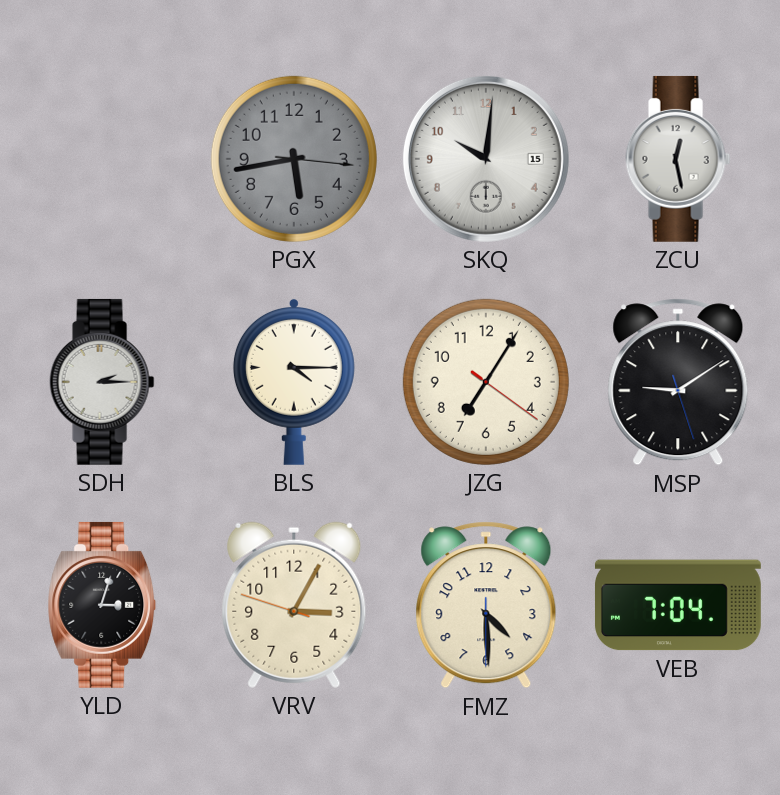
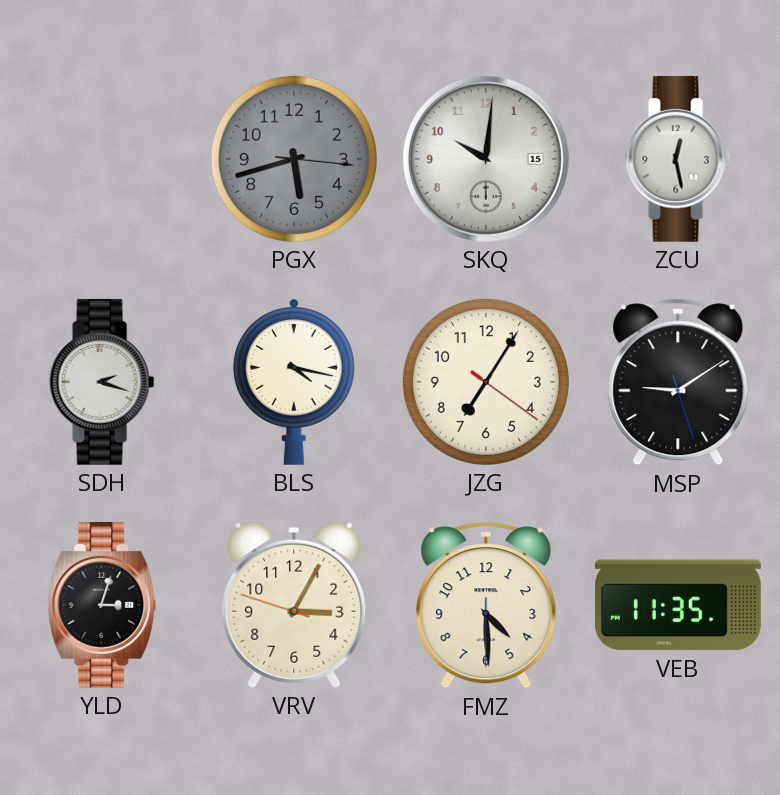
PGX: 5:43 -> 5:42 (294, 159)
SDH: 2:15 -> 2:18 (102, 382)
BLS: 4:15 -> 4:17 (294, 381)
VEB: 7:04 -> 11:35 (678, 605)
